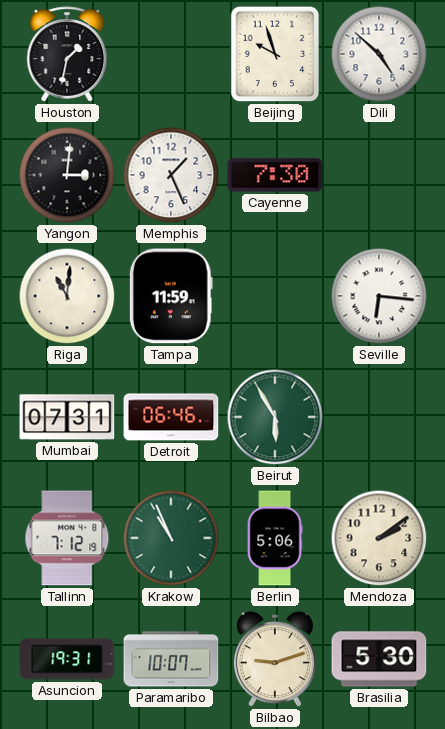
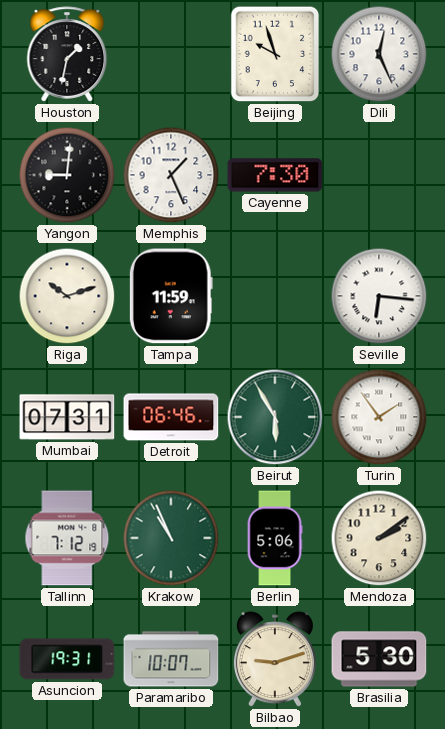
Dili: 4:52 -> 12:26 (379, 54)
Yangon: 3:01 -> 9:01 (67, 175)
Riga: 11:01 -> 10:12 (67, 296)
Turin: none -> 1:54 (379, 417)
